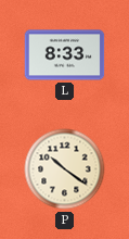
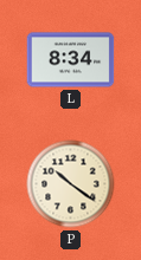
L: 8:33 -> 8:34 (71, 60)
